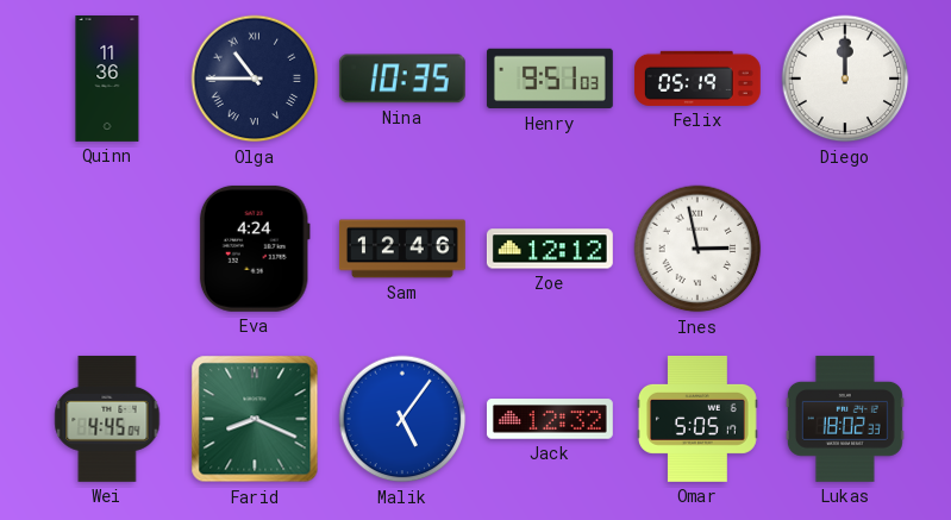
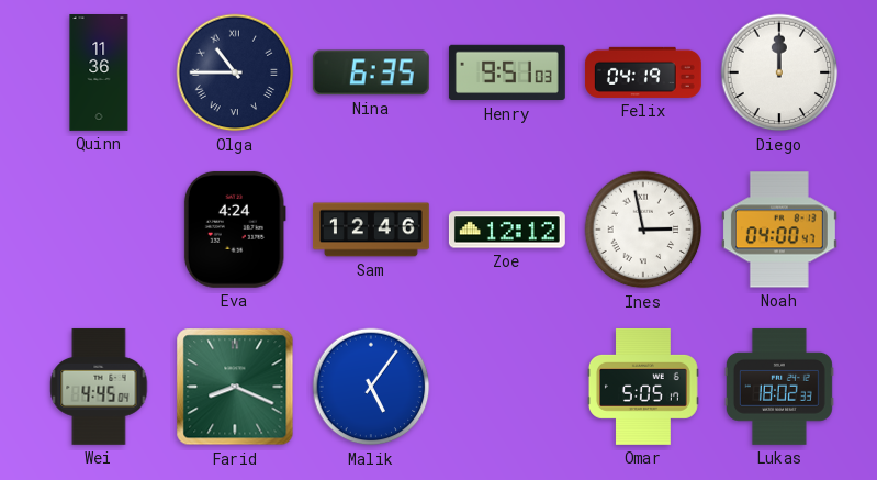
Nina: 10:35 -> 6:35 (371, 72)
Felix: 05:19 -> 04:19 (643, 72)
Noah: none -> 04:00 (779, 230)
Jack: 12:32 -> none (550, 419)
